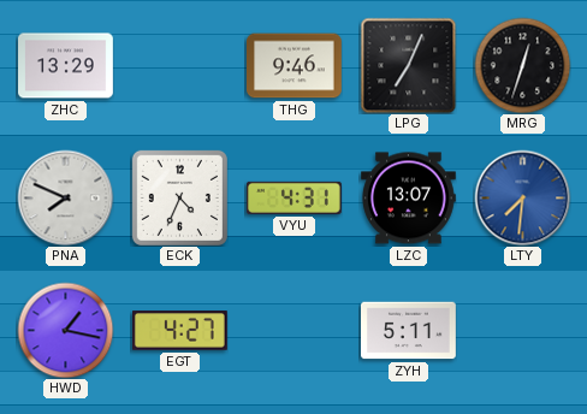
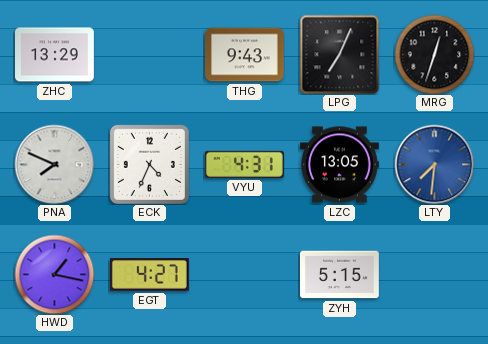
THG: 9:46 -> 9:43 (245, 55)
LZC: 13:07 -> 13:05 (340, 165)
ZYH: 5:11 -> 5:15 (340, 275)
